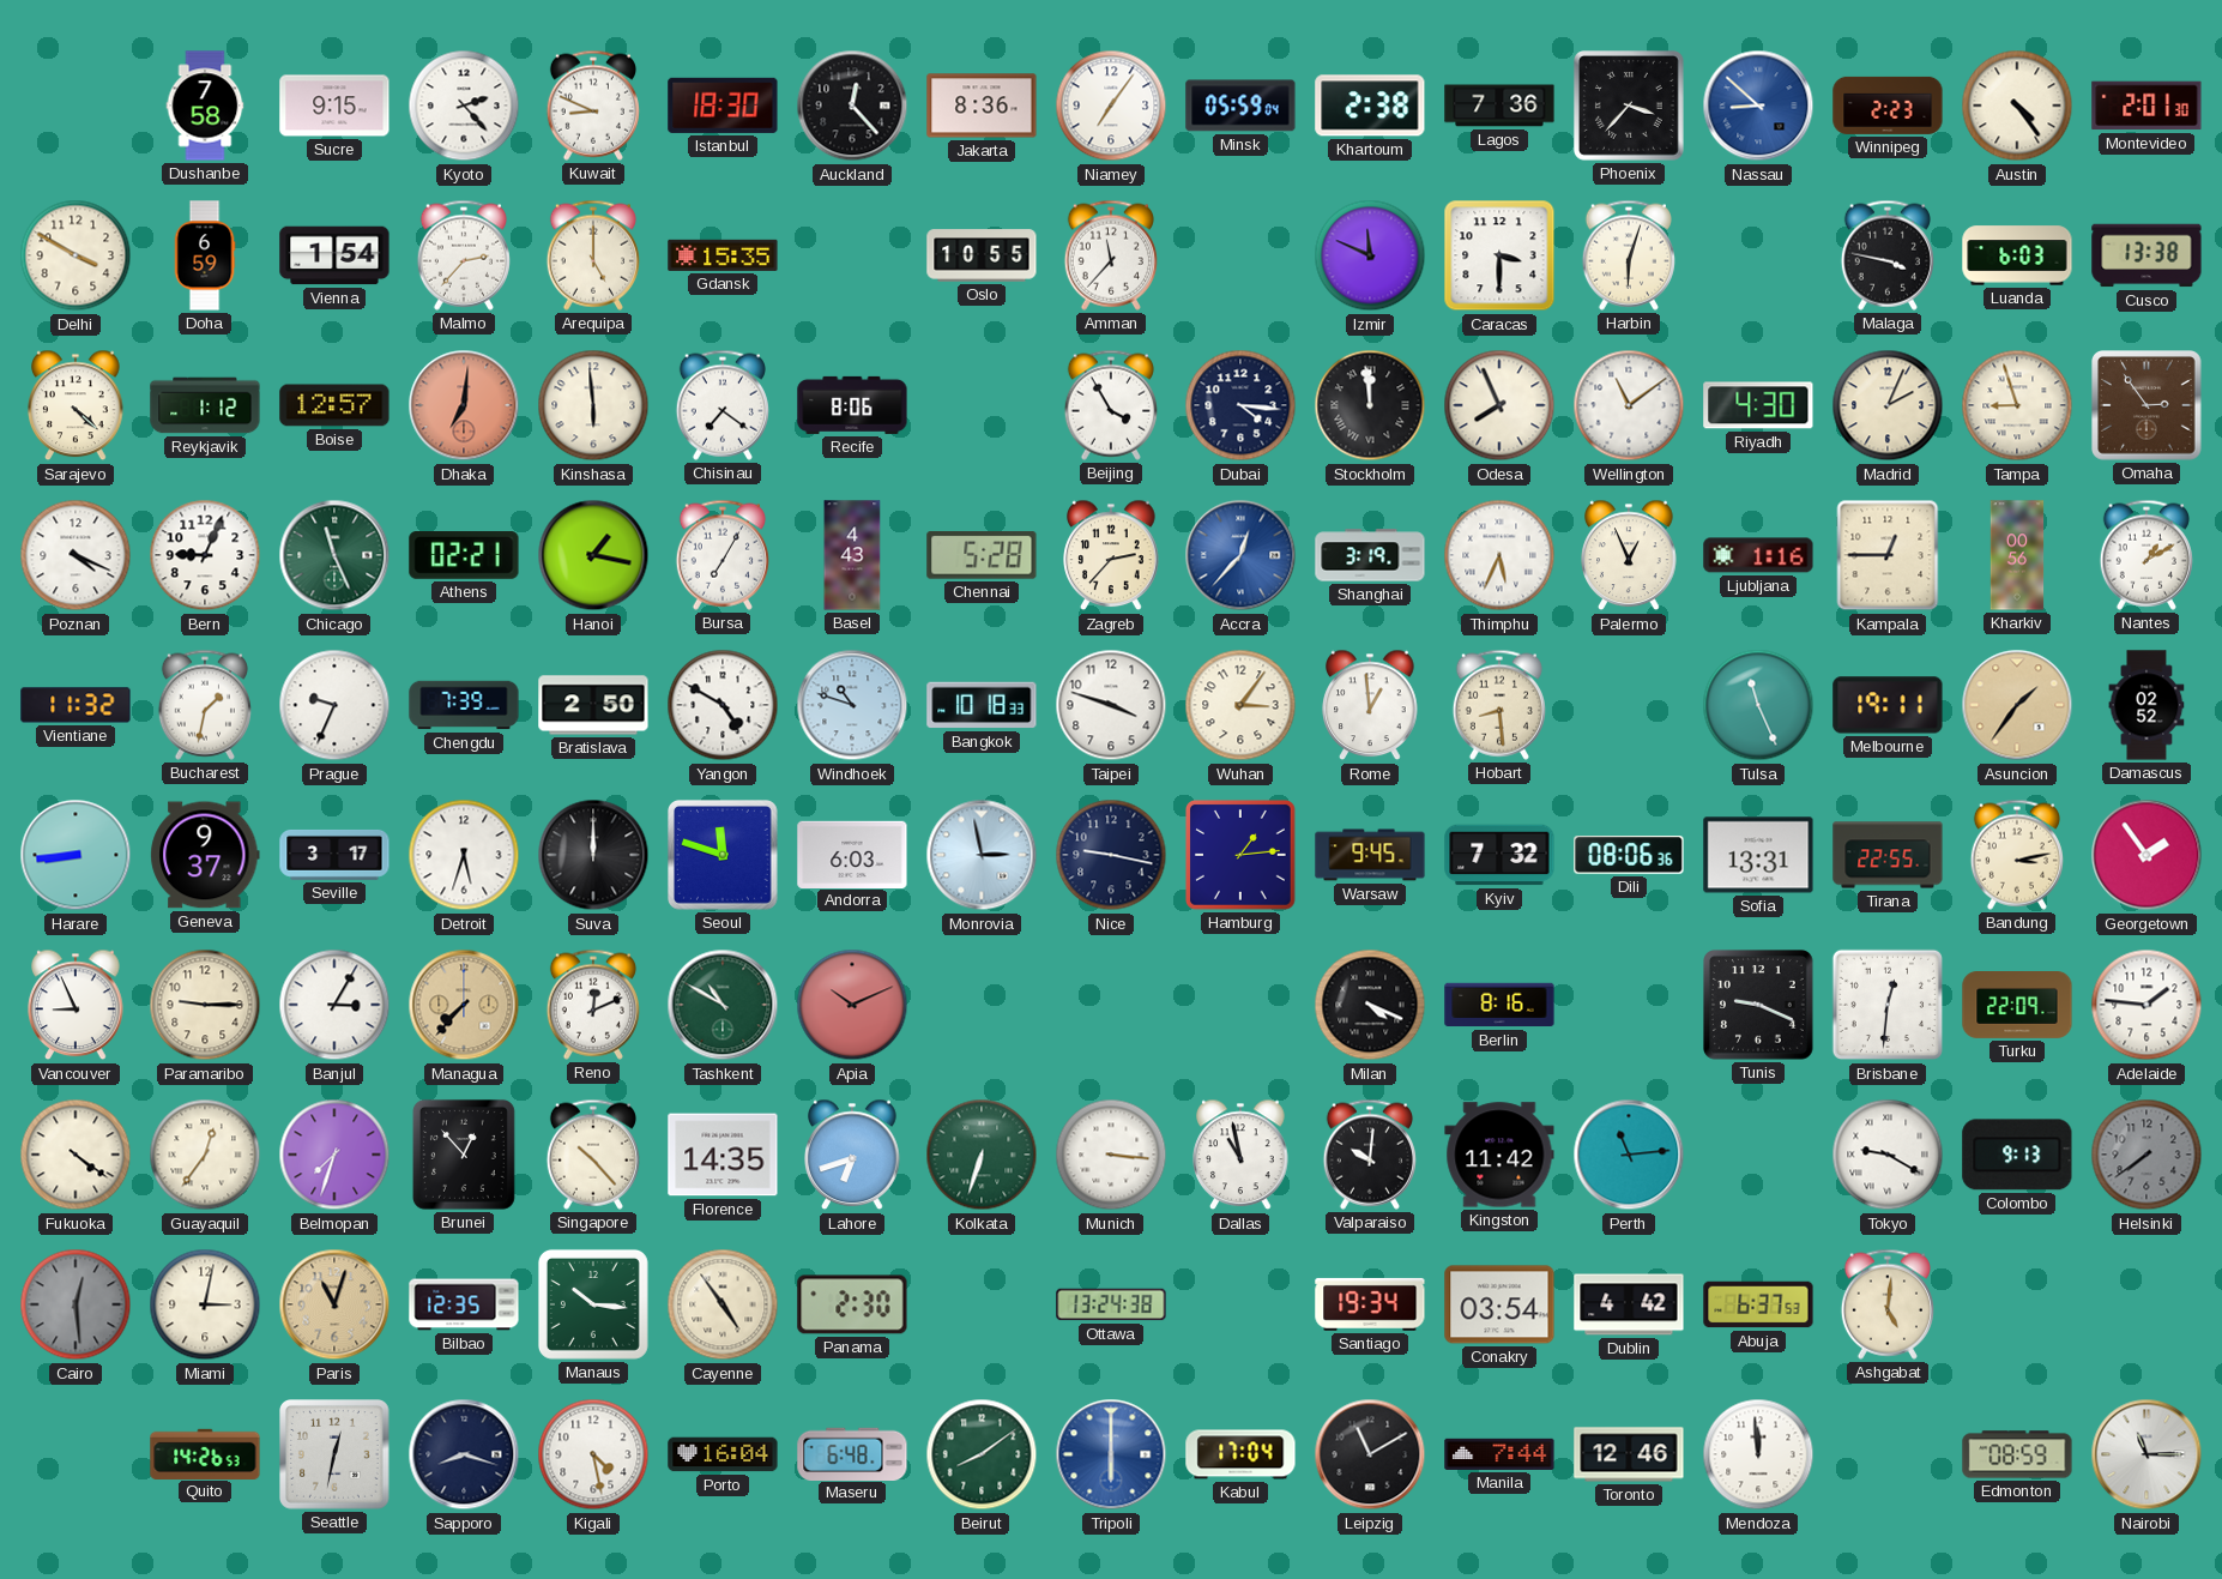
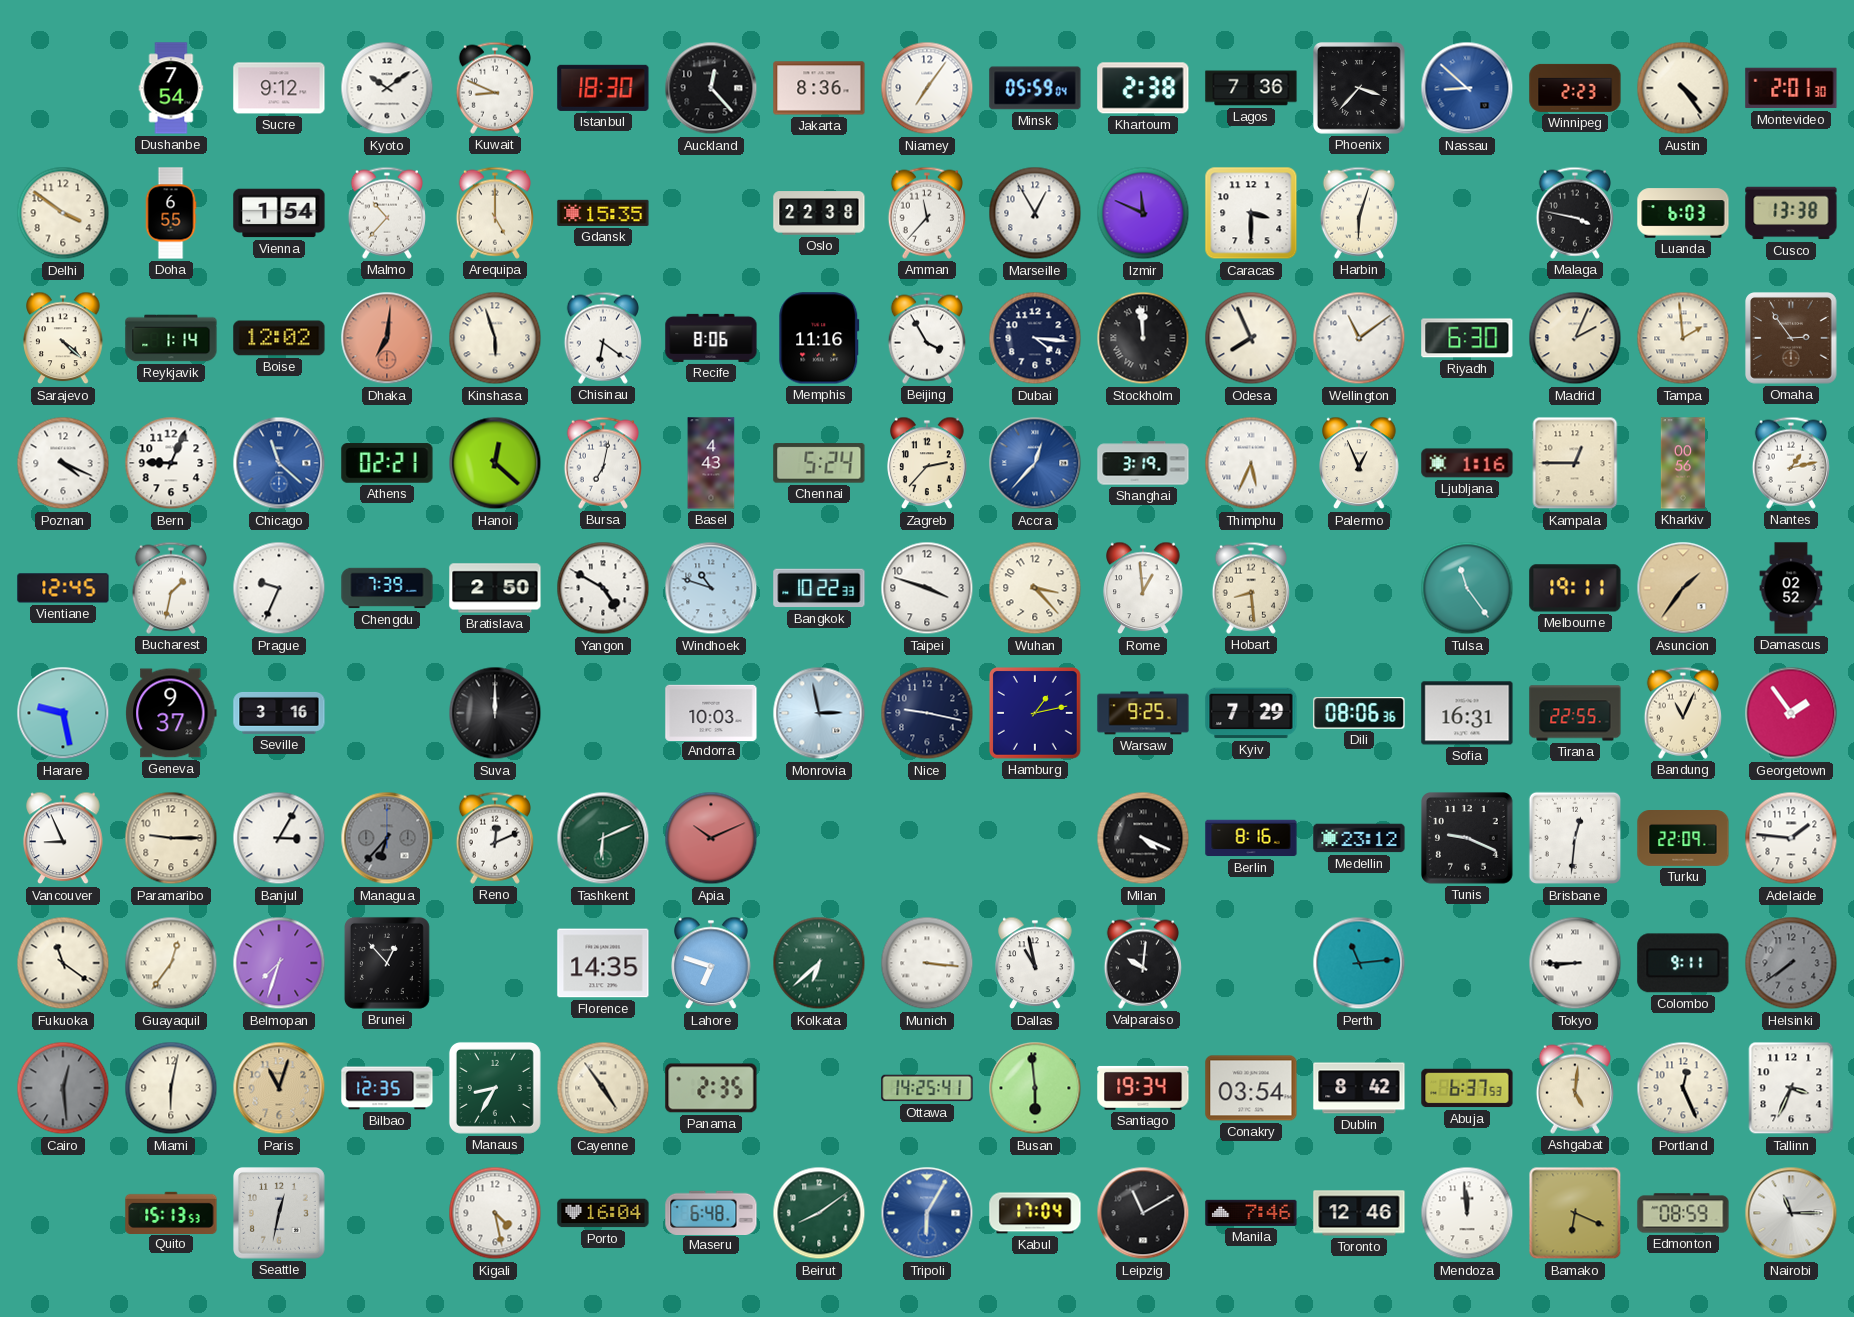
Dushanbe: 7:58 -> 7:54 (171, 88)
Sucre: 9:15 -> 9:12 (279, 88)
Kyoto: 2:23 -> 10:09 (387, 88)
Delhi: 3:50 -> 3:51 (63, 213)
Doha: 6:59 -> 6:55 (171, 213)
Malmo: 2:37 -> 10:37 (387, 213)
Oslo: 10:55 -> 22:38 (819, 213)
Marseille: none -> 12:55 (1035, 213)
Reykjavik: 1:12 -> 1:14 (171, 338)
Boise: 12:57 -> 12:02 (279, 338)
Kinshasa: 5:59 -> 5:57 (495, 338)
Chisinau: 7:21 -> 6:21 (603, 338)
Memphis: none -> 11:16 (819, 338)
Riyadh: 4:30 -> 6:30 (1467, 338)
Tampa: 8:57 -> 1:59 (1683, 338)
Chicago: 11:26 -> 11:22 (279, 463)
Chicago dial: green -> blue (279, 463)
Hanoi: 1:17 -> 12:22 (495, 463)
Bursa: 7:05 -> 7:02 (603, 463)
Chennai: 5:28 -> 5:24 (819, 463)
Nantes: 1:10 -> 1:13 (1791, 463)
Vientiane: 11:32 -> 12:45 (63, 588)
Bangkok: 10:18 -> 10:22 (819, 588)
Wuhan: 3:06 -> 3:23 (1035, 588)
Tulsa: 11:26 -> 11:24 (1467, 588)
Harare: 8:44 -> 9:28 (63, 713)
Seville: 3:17 -> 3:16 (279, 713)
Detroit: 5:33 -> none (464, 855)
Seoul: 11:48 -> none (724, 856)
Andorra: 6:03 -> 10:03 (711, 712)
Hamburg: 1:14 -> 1:13 (1036, 714)
Warsaw: 9:45 -> 9:25 (1143, 713)
Kyiv: 7:32 -> 7:29 (1251, 713)
Sofia: 13:31 -> 16:31 (1467, 713)
Bandung: 3:13 -> 11:04 (1683, 713)
Managua: 7:37 -> 6:37 (387, 838)
Managua dial: champagne -> grey (387, 838)
Tashkent: 10:50 -> 6:11 (603, 838)
Medellin: none -> 23:12 (1359, 838)
Fukuoka: 4:21 -> 11:21 (63, 963)
Singapore: 10:23 -> none (593, 1155)
Lahore: 6:42 -> 6:48 (711, 963)
Kolkata: 6:33 -> 6:38 (819, 963)
Kingston: 11:42 -> none (1499, 1155)
Tokyo: 9:20 -> 8:45 (1575, 963)
Colombo: 9:13 -> 9:11 (1683, 963)
Miami: 3:02 -> 6:02 (171, 1088)
Manaus: 10:16 -> 8:35 (495, 1088)
Panama: 2:30 -> 2:35 (711, 1088)
Ottawa: 13:24 -> 14:25 (927, 1088)
Busan: none -> 5:59 (1035, 1088)
Dublin: 4:42 -> 8:42 (1359, 1088)
Portland: none -> 12:26 (1683, 1088)
Tallinn: none -> 3:34 (1791, 1088)
Quito: 14:26 -> 15:13 (171, 1212)
Sapporo: 8:18 -> none (464, 1454)
Tripoli: 6:00 -> 6:05 (927, 1213)
Manila: 7:44 -> 7:46 (1251, 1213)
Bamako: none -> 6:19 (1575, 1213)
